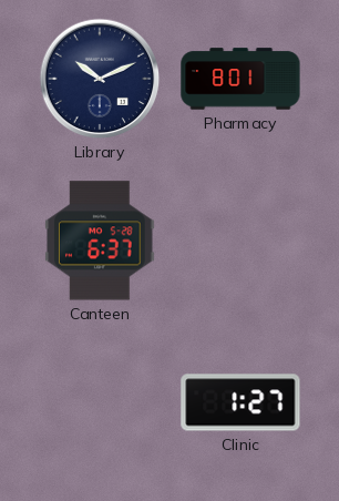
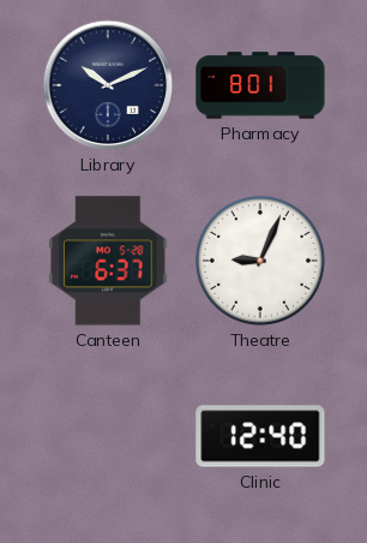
Theatre: none -> 9:04 (260, 261)
Clinic: 1:27 -> 12:40 (260, 436)
